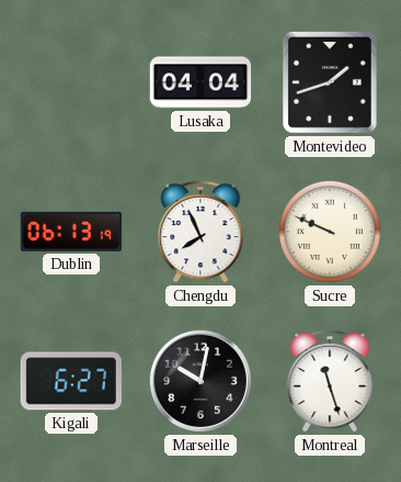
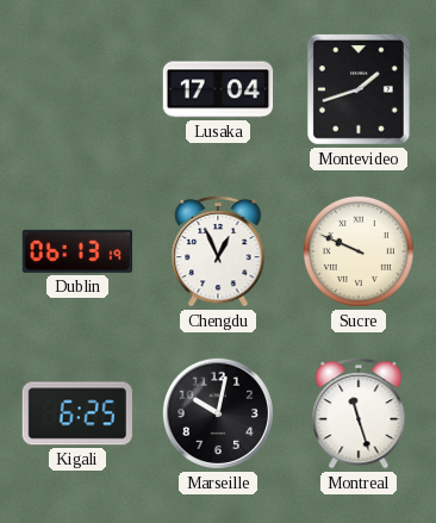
Lusaka: 04:04 -> 17:04 (218, 89)
Chengdu: 7:56 -> 12:56 (218, 251)
Kigali: 6:27 -> 6:25 (76, 413)
